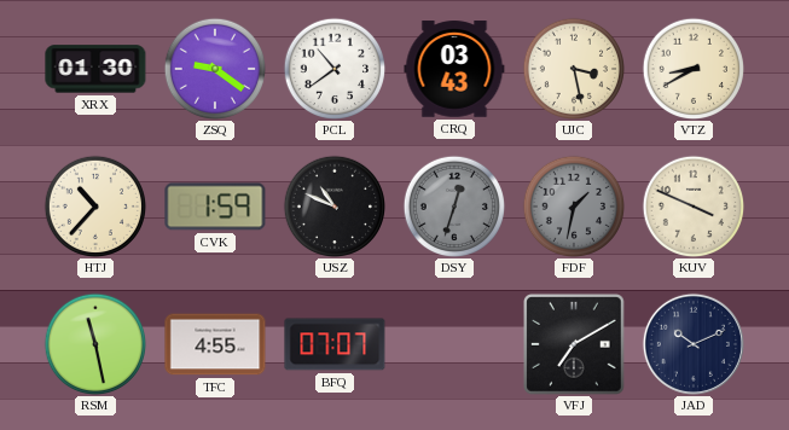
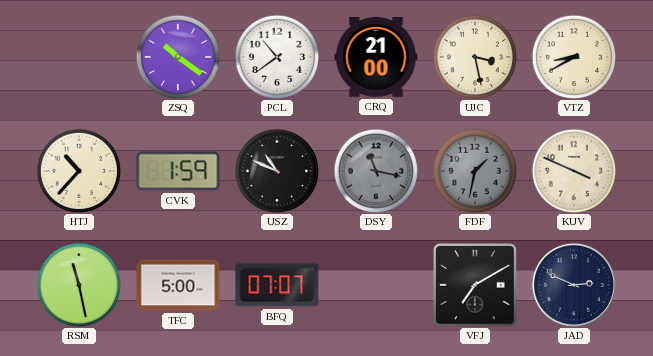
XRX: 01:30 -> none (95, 69)
ZSQ: 9:21 -> 10:21 (177, 56)
CRQ: 03:43 -> 21:00 (376, 57)
DSY: 12:33 -> 11:17 (375, 170)
TFC: 4:55 -> 5:00 (178, 285)
JAD: 10:11 -> 2:49 (574, 285)
